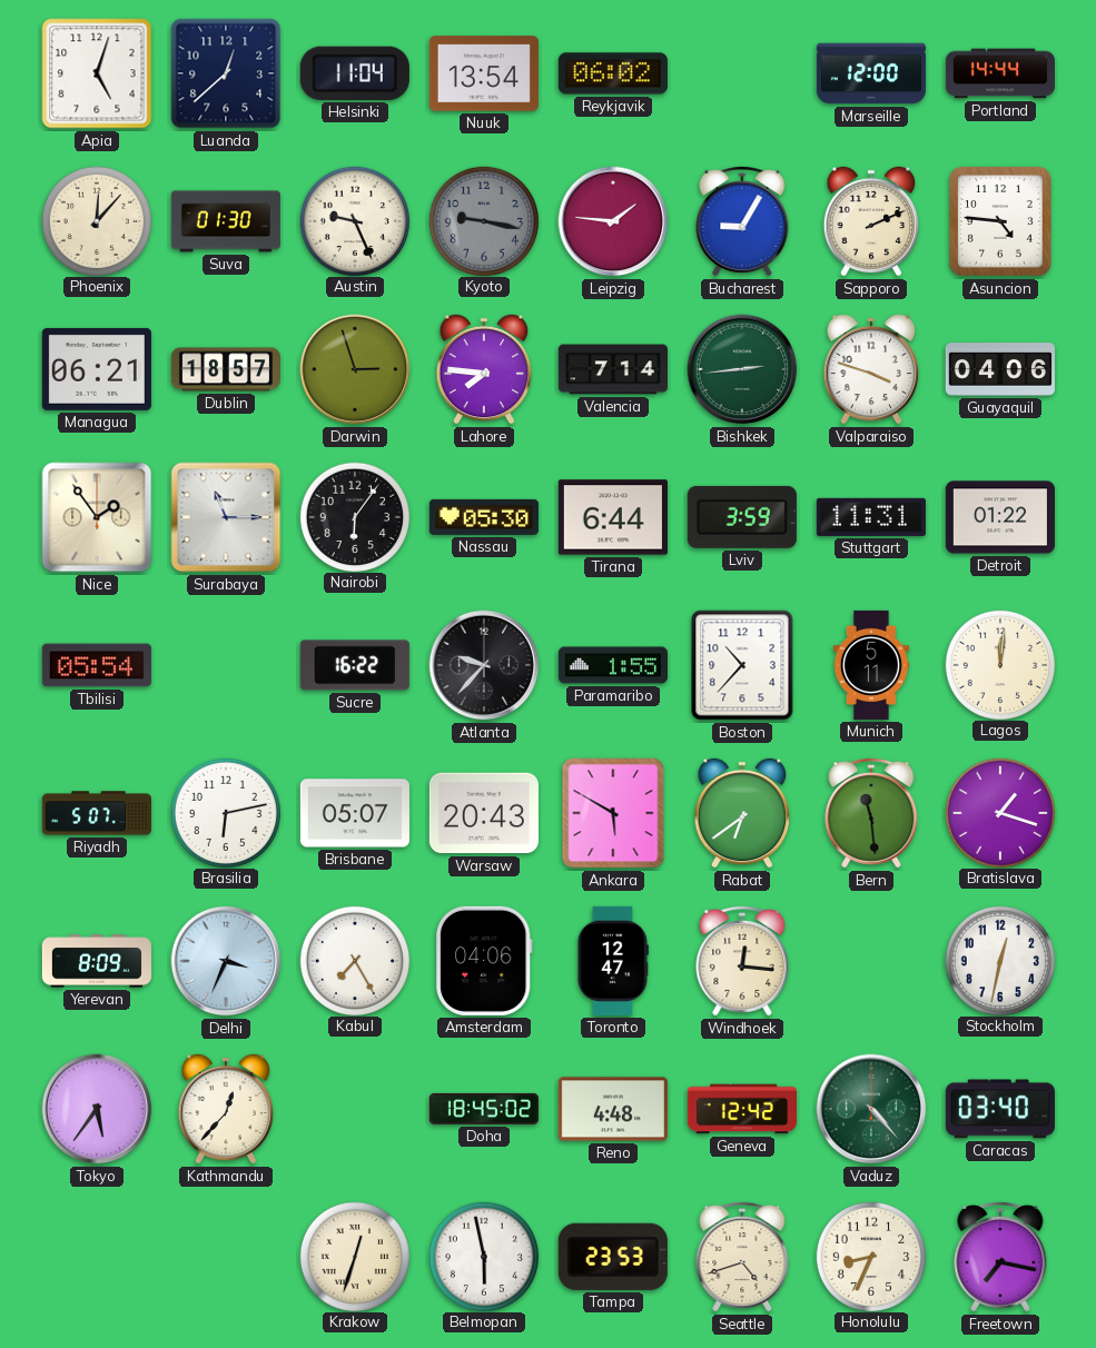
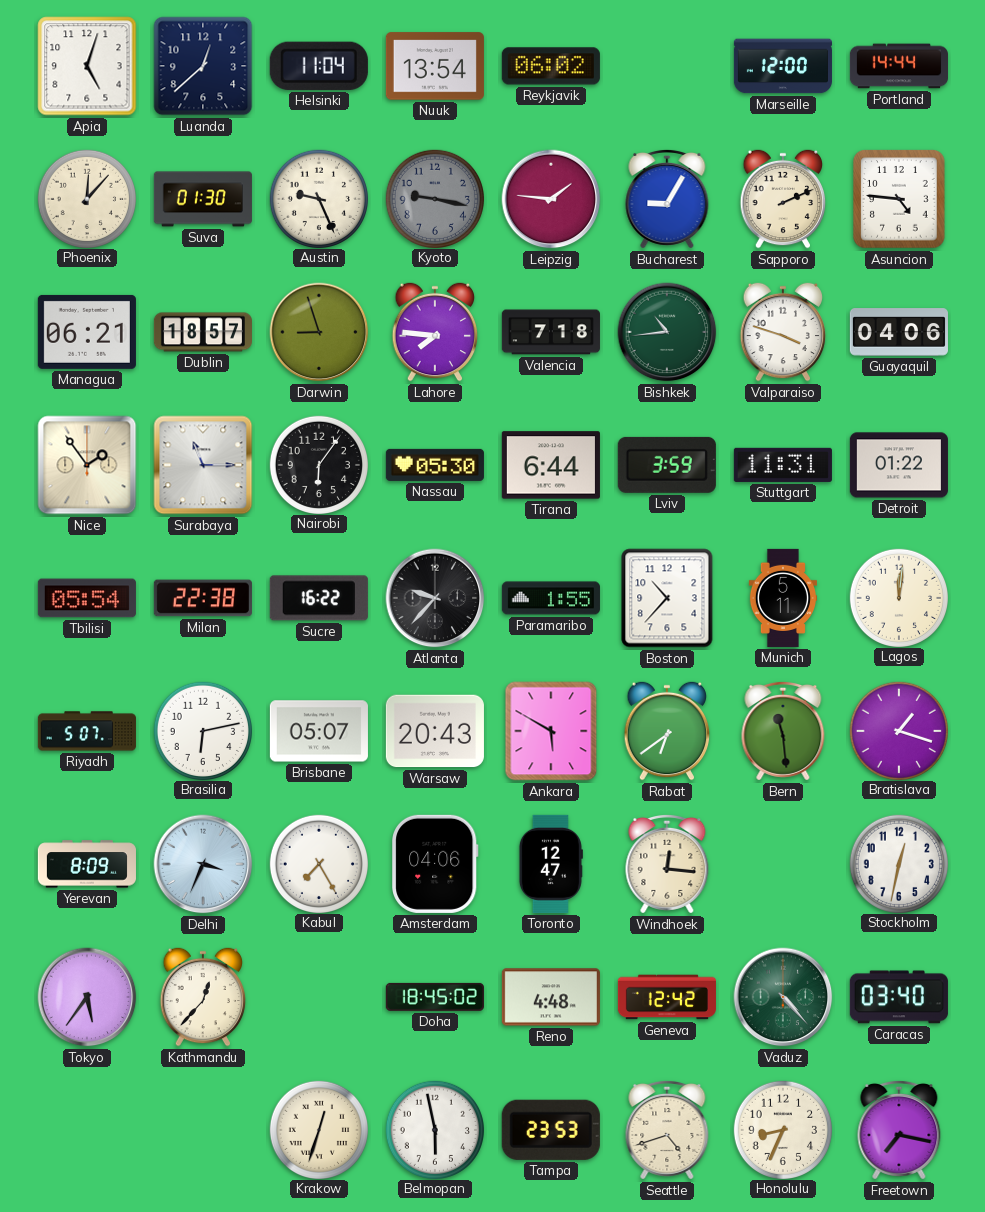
Darwin: 2:57 -> 8:57 (319, 332)
Valencia: 7:14 -> 7:18 (551, 332)
Bishkek: 2:44 -> 10:44 (667, 332)
Milan: none -> 22:38 (203, 598)
